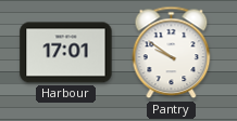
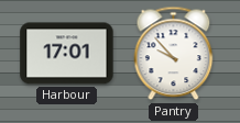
Pantry: 9:51 -> 9:53 (174, 54)
